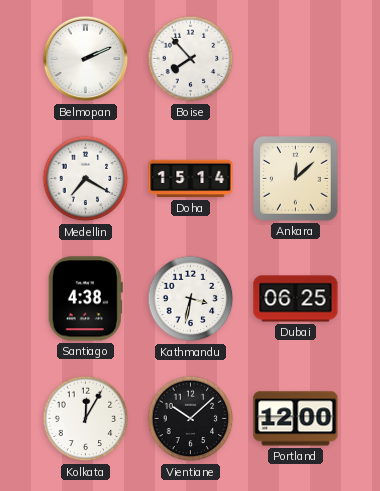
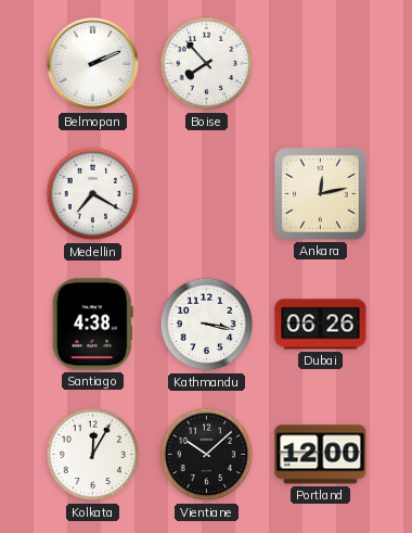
Doha: 15:14 -> none (191, 179)
Ankara: 12:08 -> 12:13 (321, 194)
Kathmandu: 3:32 -> 3:17 (207, 325)
Dubai: 06:25 -> 06:26 (321, 325)
